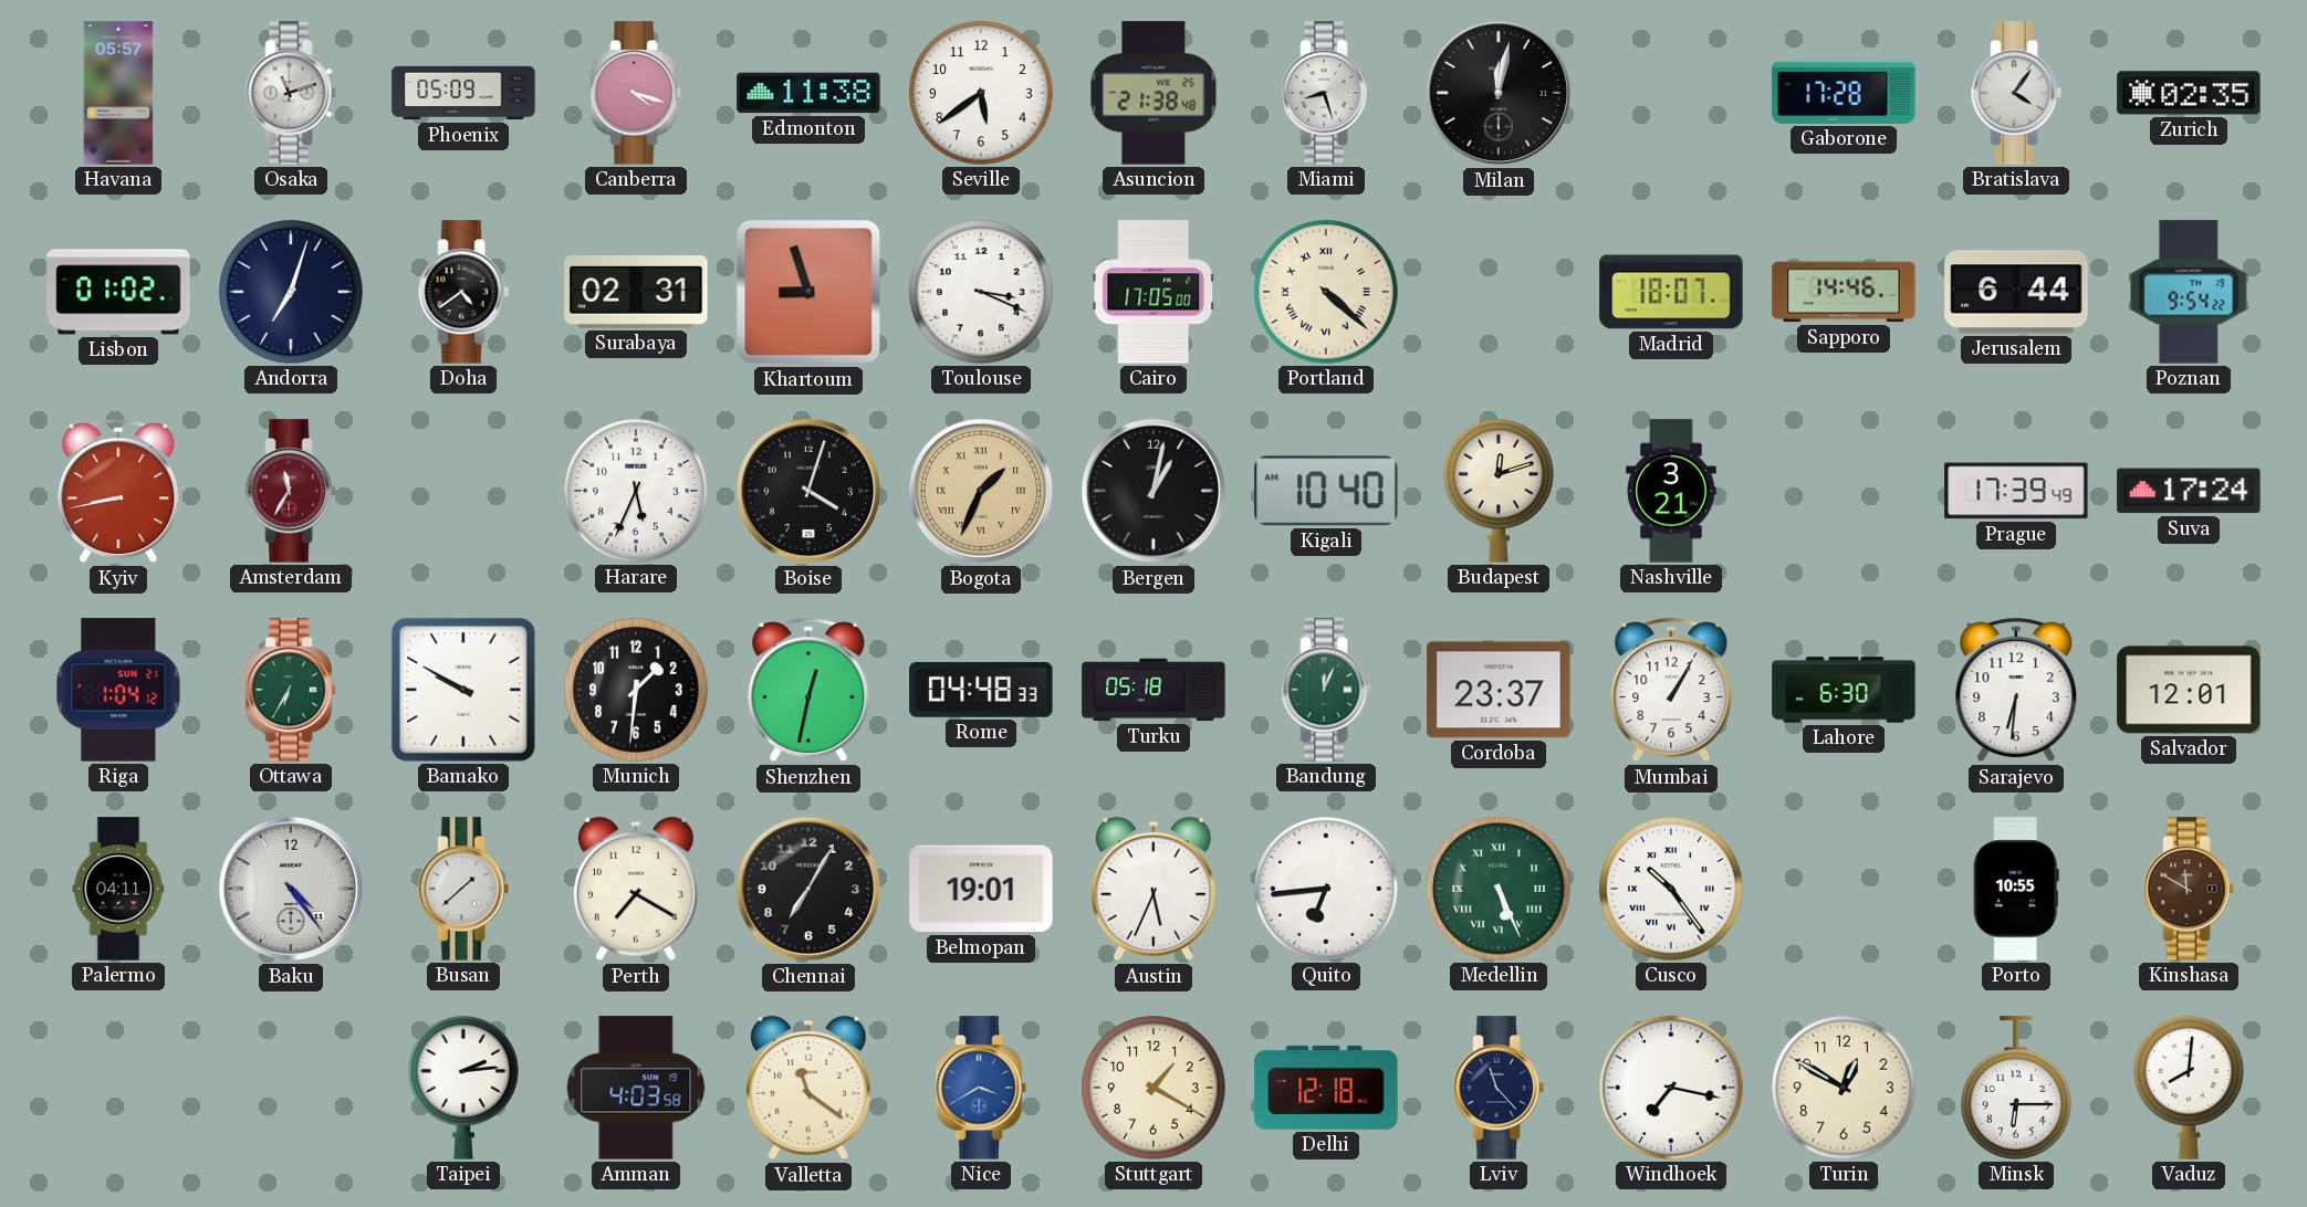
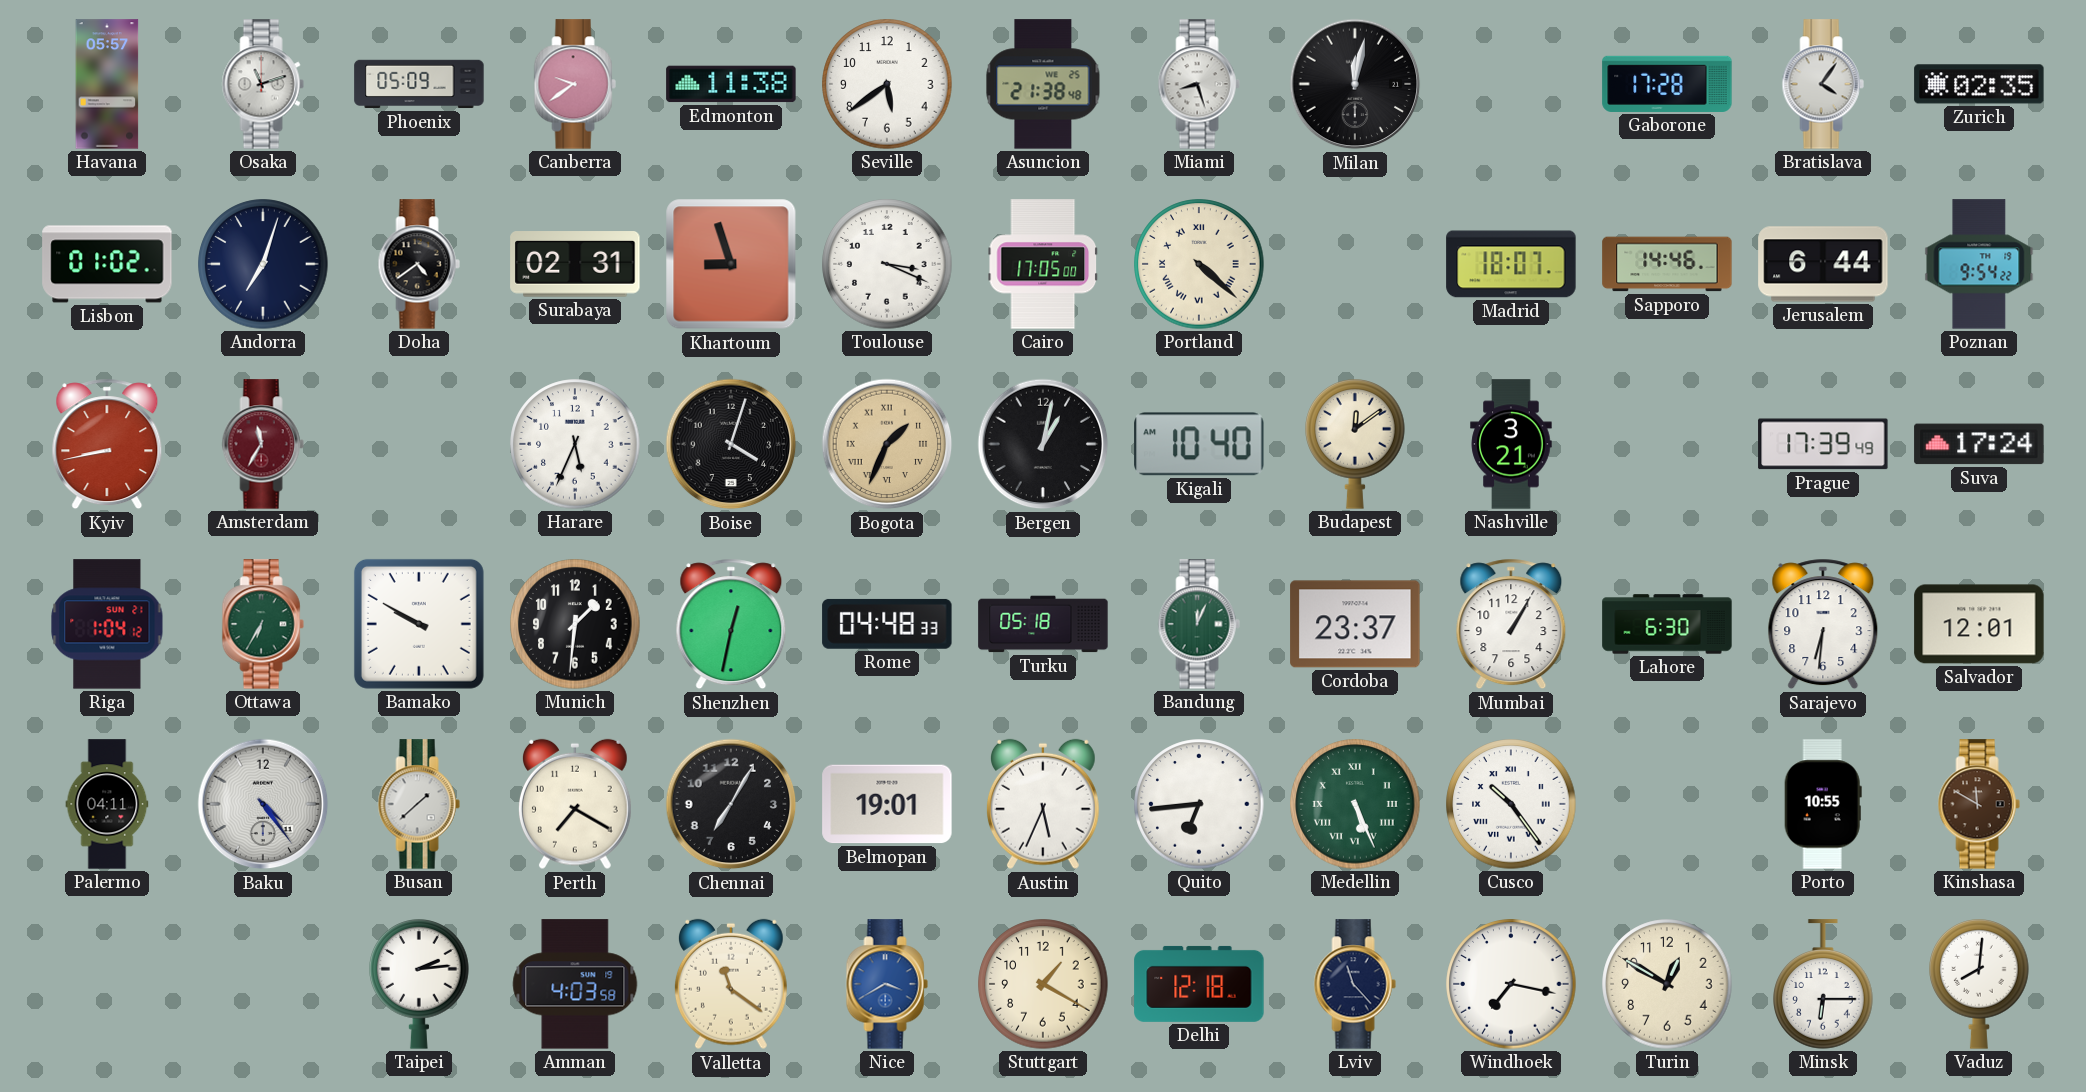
Canberra: 4:18 -> 9:39 (575, 84)
Budapest: 12:12 -> 12:09 (1355, 444)
